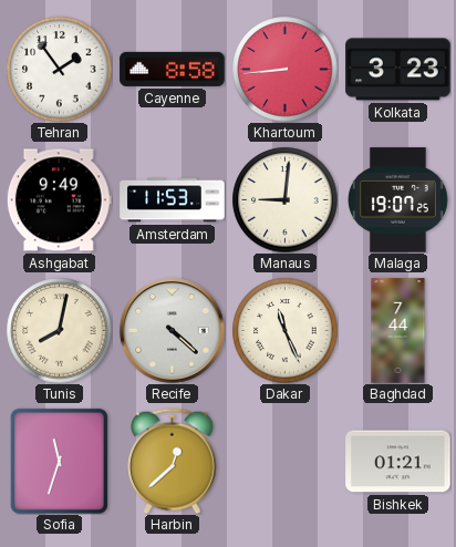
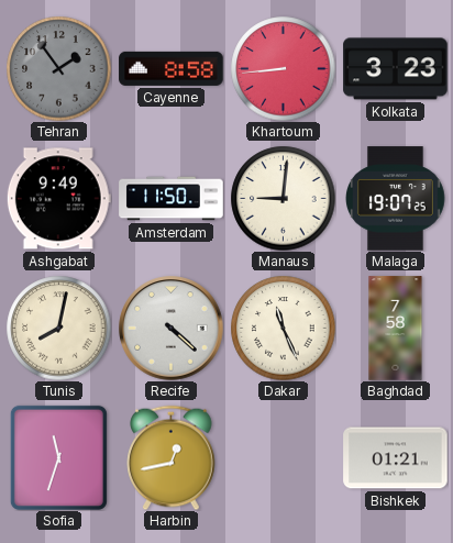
Tehran dial: white -> grey (58, 68)
Amsterdam: 11:53 -> 11:50 (172, 199)
Baghdad: 7:44 -> 7:58 (396, 329)
Harbin: 12:38 -> 12:43 (172, 457)
